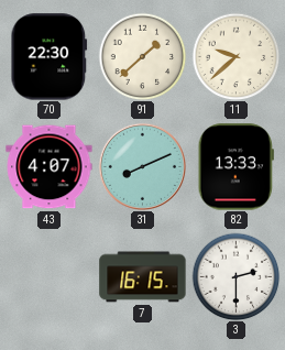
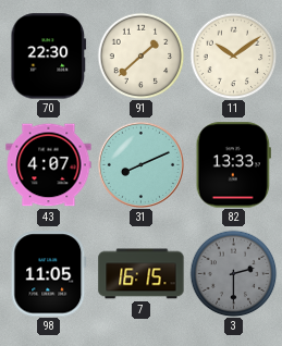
11: 9:38 -> 10:09 (233, 55)
98: none -> 11:05 (49, 274)
3 dial: white -> grey (233, 273)
